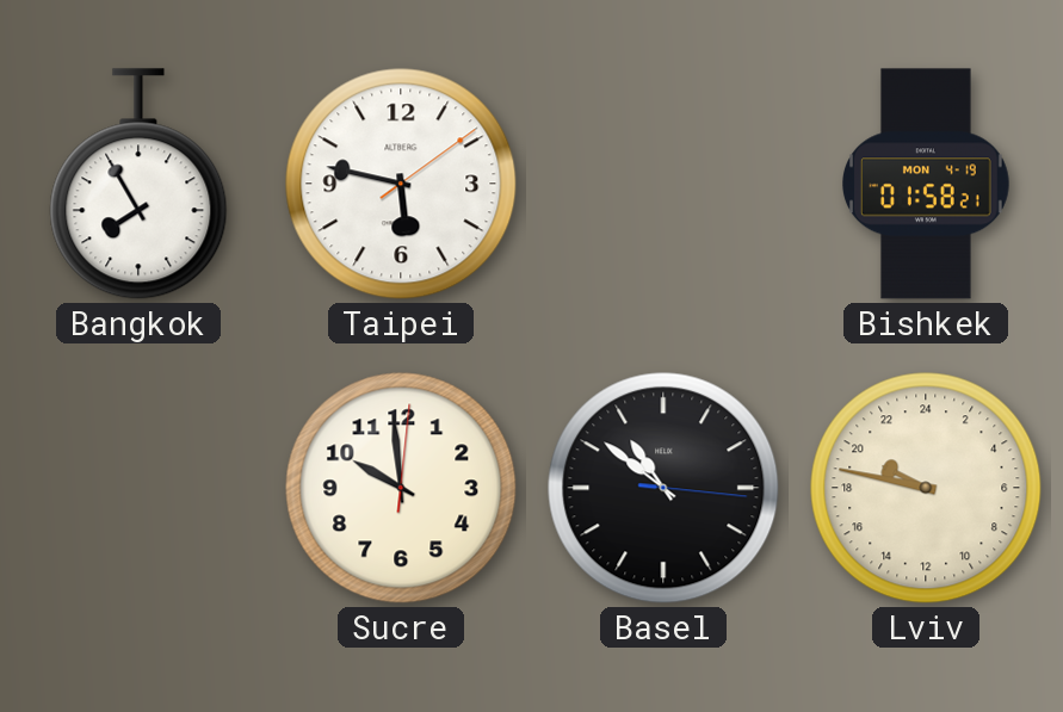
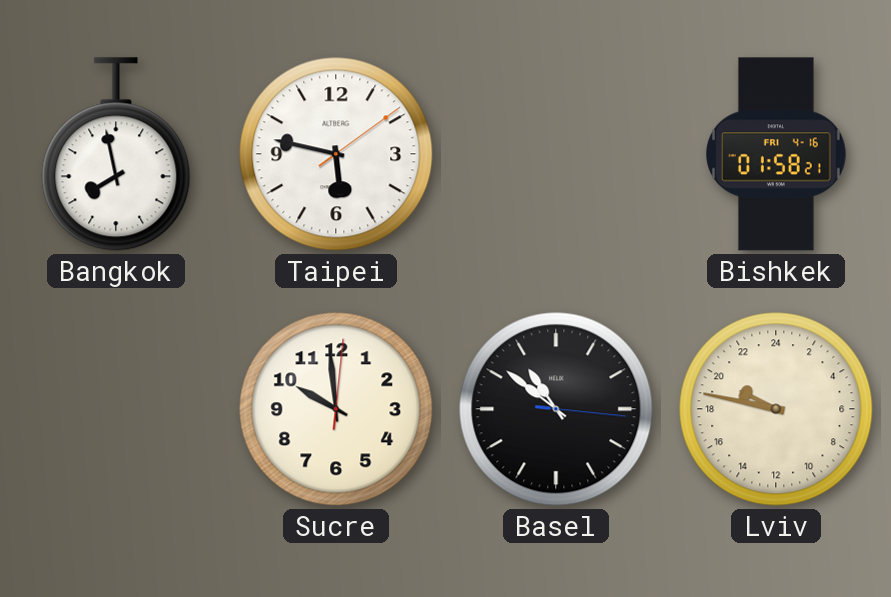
Bangkok: 7:55 -> 7:58 (116, 154)
Bishkek date: MON 4-19 -> FRI 4-16 (777, 154)
